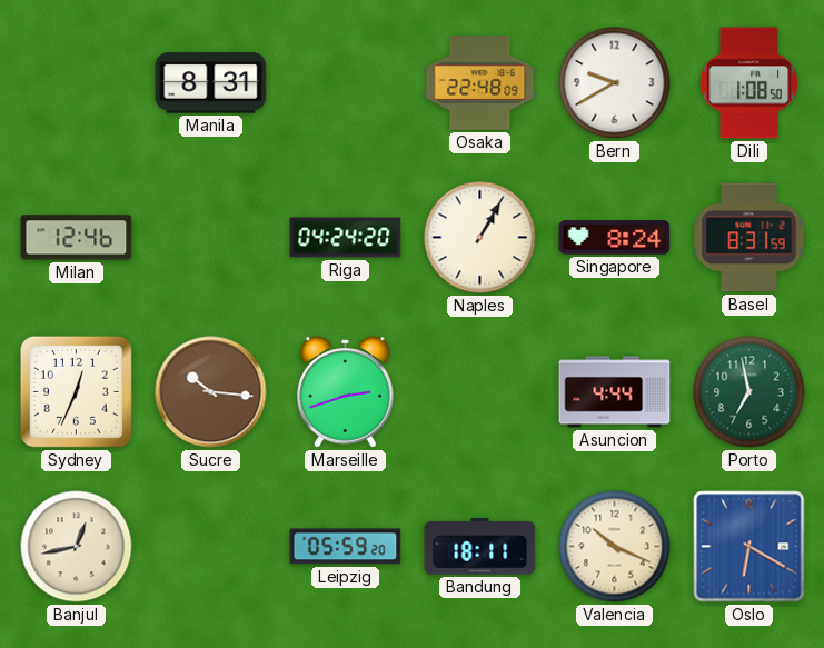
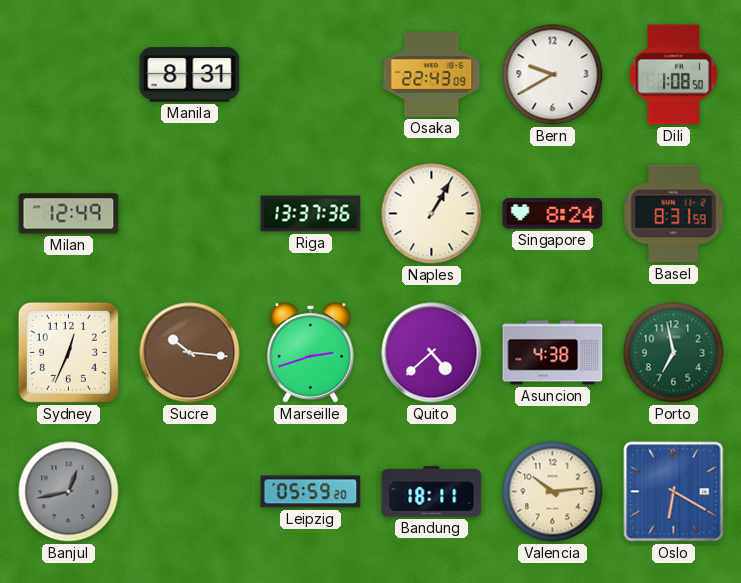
Osaka: 22:48 -> 22:43 (432, 75)
Milan: 12:46 -> 12:49 (69, 214)
Riga: 04:24 -> 13:37 (311, 214)
Quito: none -> 4:38 (432, 353)
Asuncion: 4:44 -> 4:38 (553, 353)
Banjul dial: cream -> grey (69, 492)
Valencia: 10:19 -> 10:14 (553, 492)
